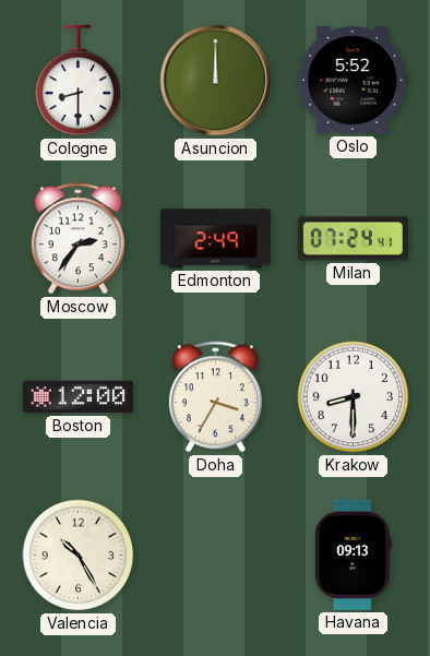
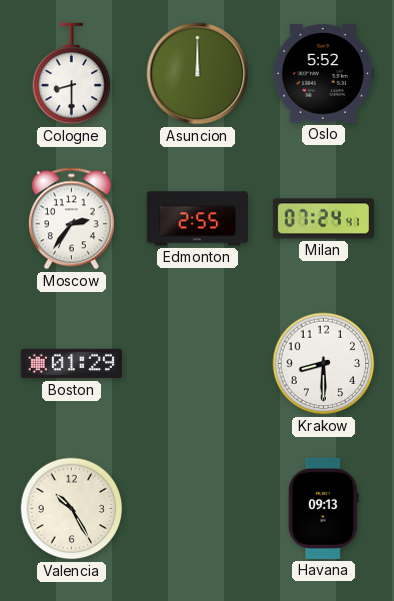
Edmonton: 2:49 -> 2:55 (197, 219)
Boston: 12:00 -> 01:29 (71, 364)
Doha: 3:35 -> none (215, 397)
